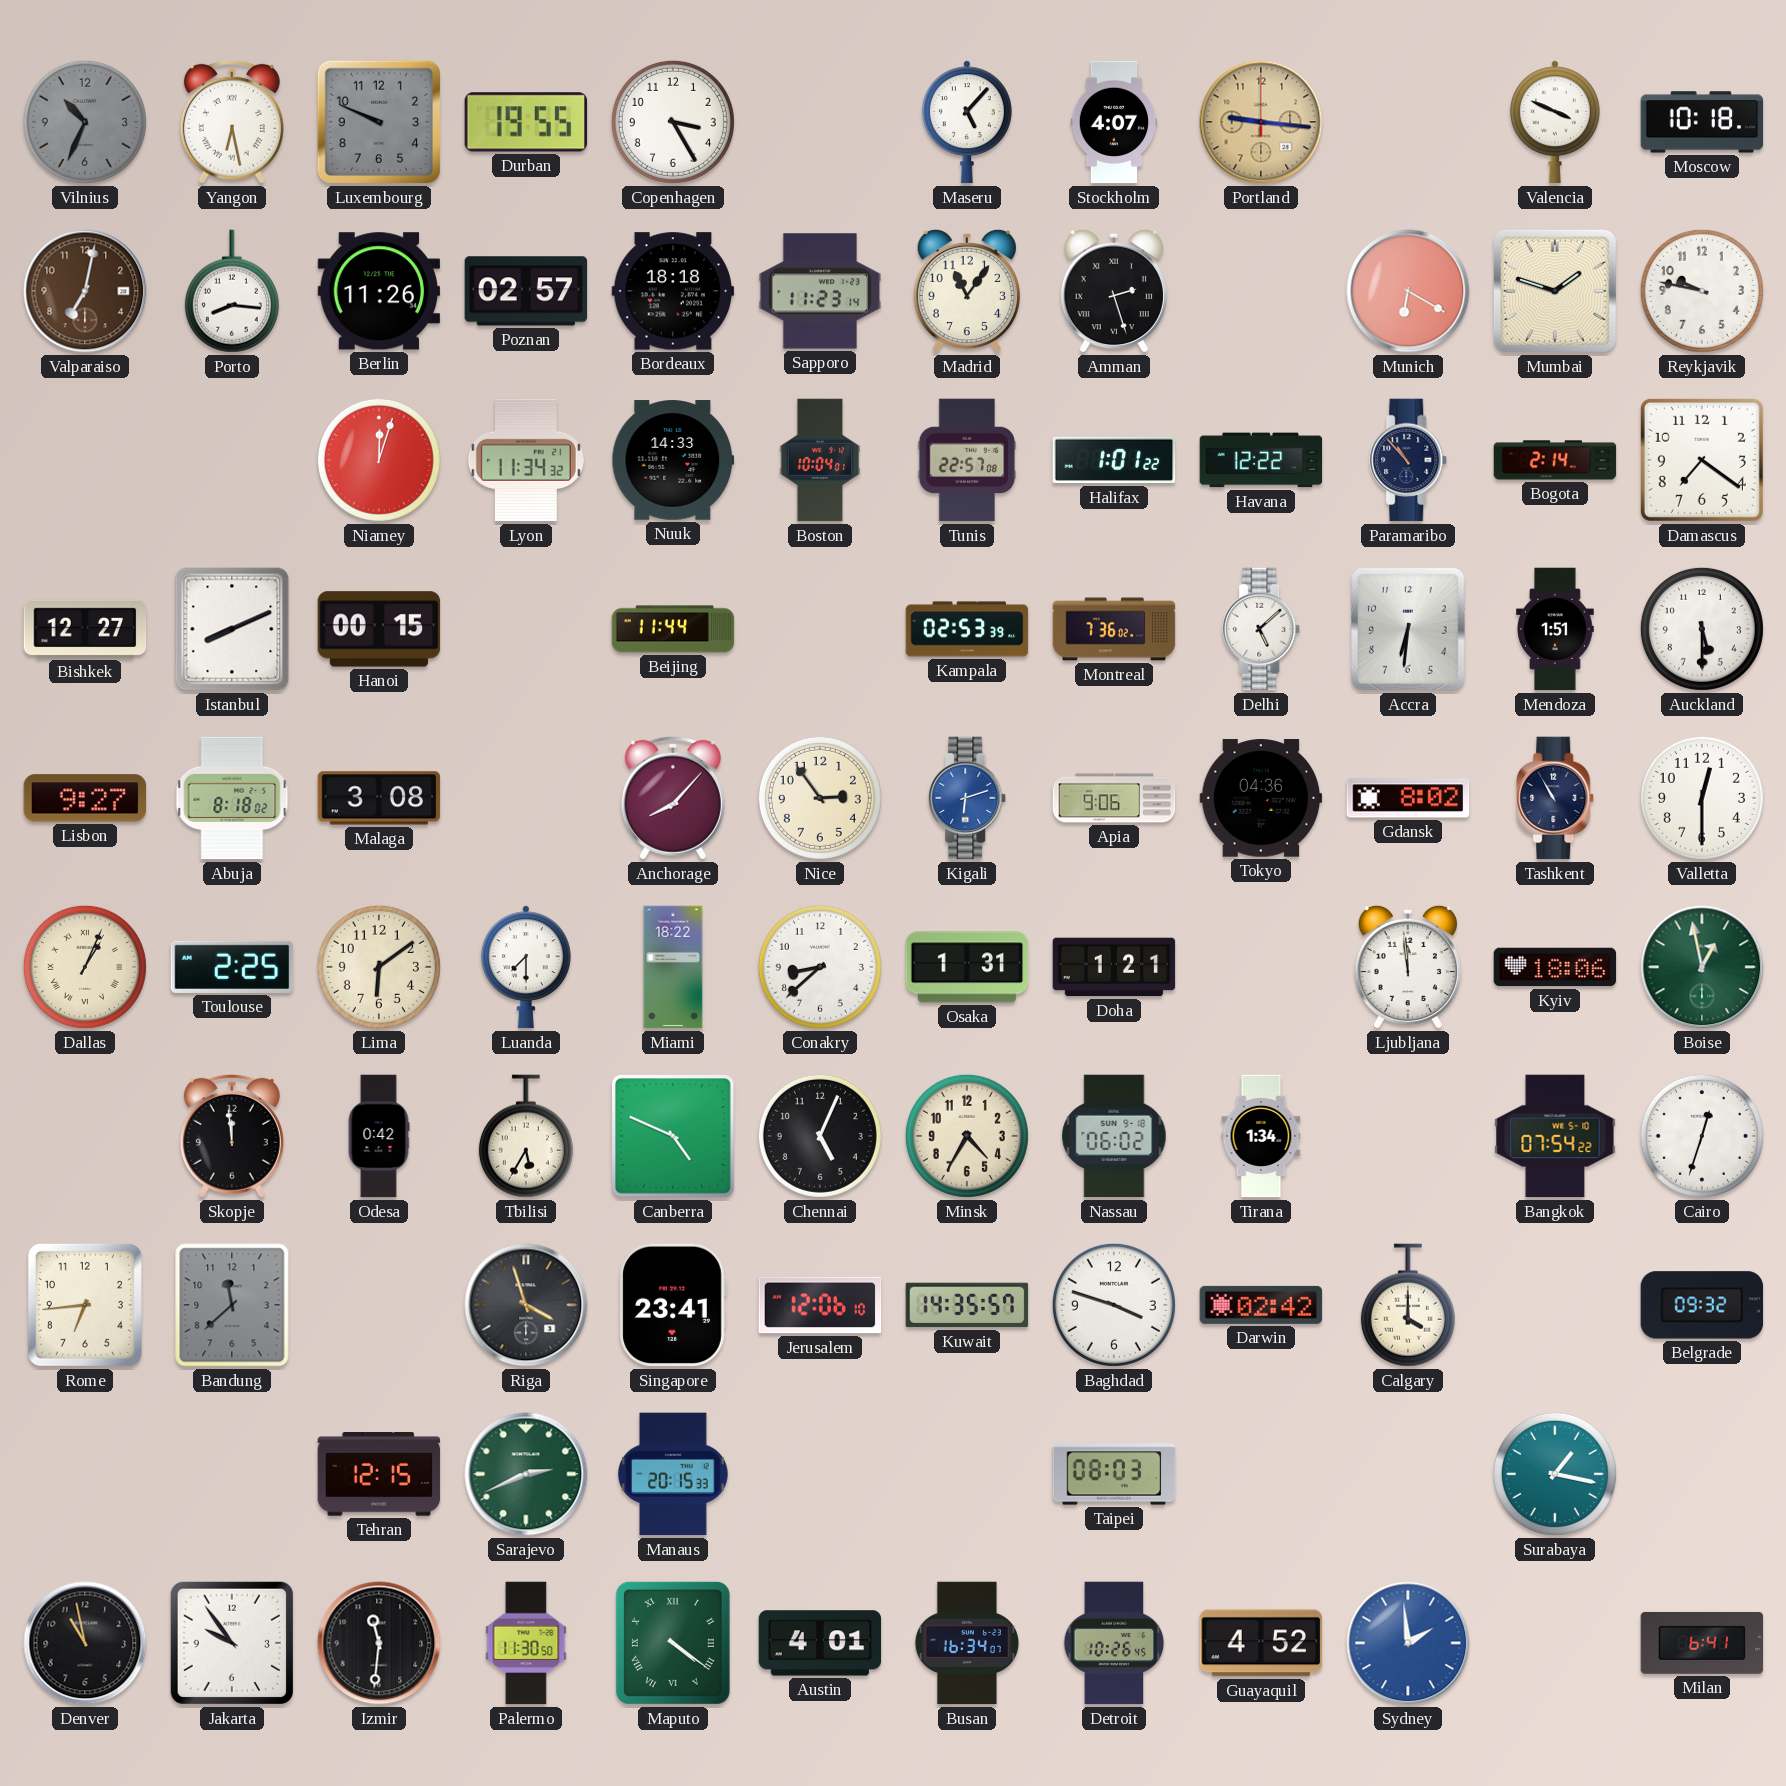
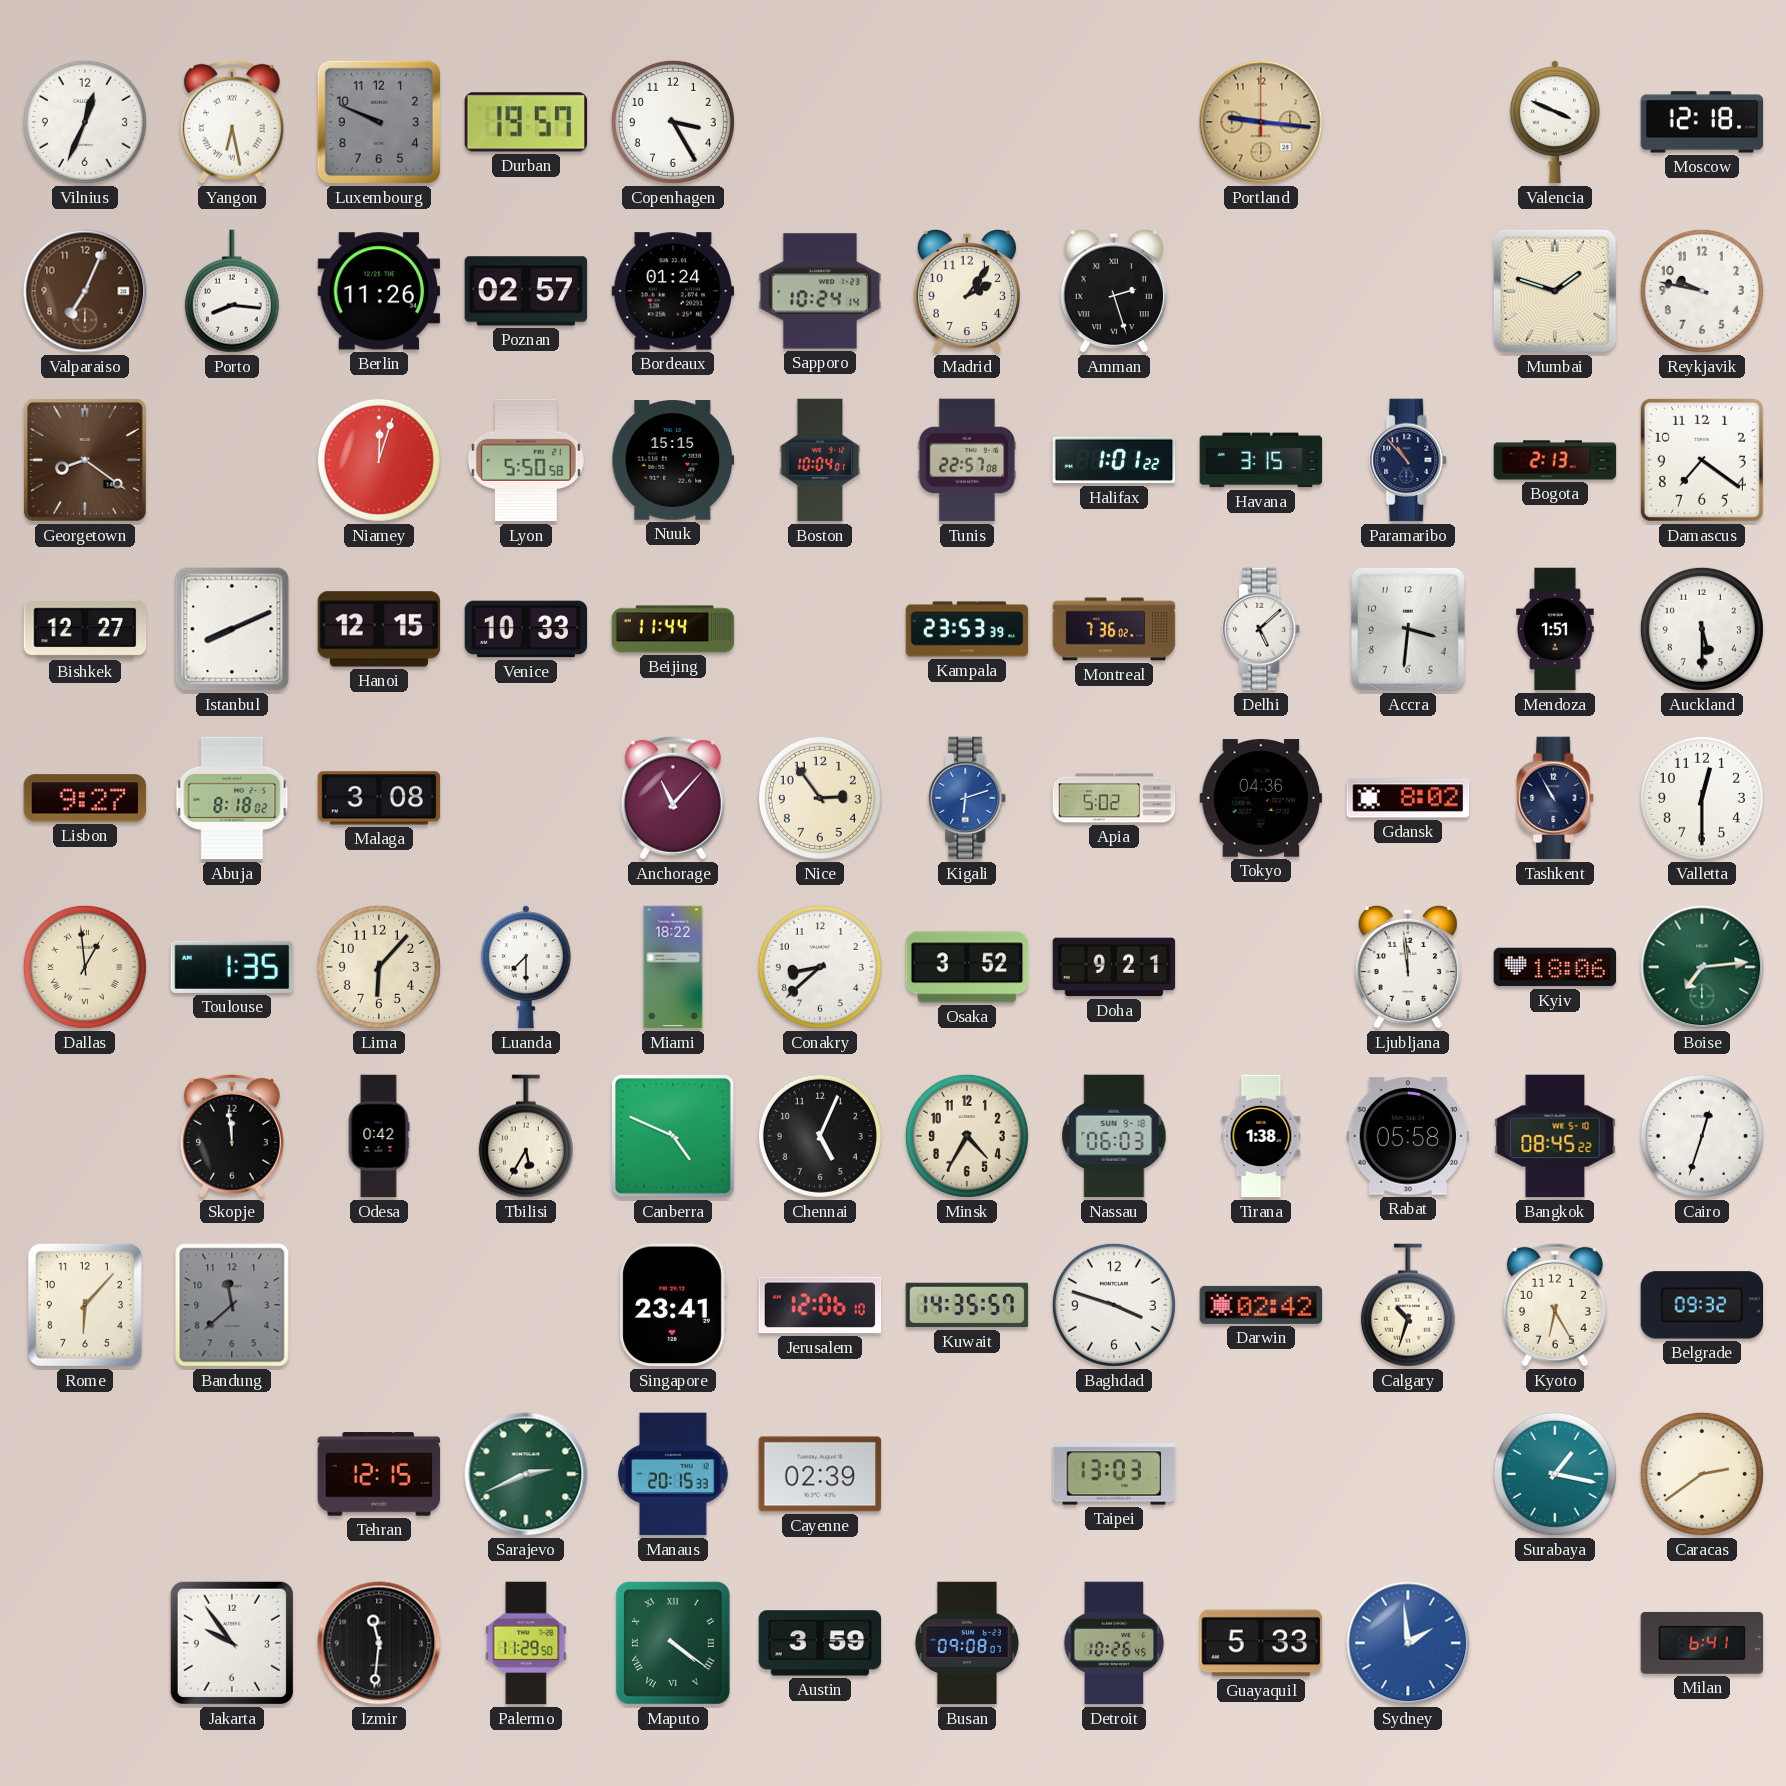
Vilnius: 10:34 -> 12:34 (85, 122)
Vilnius dial: grey -> white (85, 122)
Durban: 19:55 -> 19:57 (526, 122)
Maseru: 5:07 -> none (967, 122)
Stockholm: 4:07 -> none (1114, 122)
Moscow: 10:18 -> 12:18 (1702, 122)
Valparaiso: 7:02 -> 7:04 (85, 291)
Bordeaux: 18:18 -> 01:24 (673, 291)
Sapporo: 11:23 -> 10:24 (820, 291)
Madrid: 11:06 -> 2:06 (967, 291)
Munich: 6:20 -> none (1408, 291)
Georgetown: none -> 8:21 (86, 461)
Lyon: 11:34 -> 5:50 (526, 460)
Nuuk: 14:33 -> 15:15 (673, 460)
Havana: 12:22 -> 3:15 (1261, 460)
Bogota: 2:14 -> 2:13 (1555, 460)
Hanoi: 00:15 -> 12:15 (379, 629)
Venice: none -> 10:33 (526, 629)
Kampala: 02:53 -> 23:53 (967, 629)
Accra: 6:31 -> 3:31 (1409, 629)
Anchorage: 8:07 -> 11:07 (673, 798)
Apia: 9:06 -> 5:02 (1114, 798)
Dallas: 1:04 -> 12:59 (85, 967)
Toulouse: 2:25 -> 1:35 (232, 967)
Lima: 6:09 -> 6:07 (379, 967)
Osaka: 1:31 -> 3:52 (967, 967)
Doha: 1:21 -> 9:21 (1114, 967)
Boise: 12:58 -> 7:14 (1702, 967)
Nassau: 06:02 -> 06:03 (1114, 1136)
Tirana: 1:34 -> 1:38 (1261, 1136)
Rabat: none -> 05:58 (1408, 1136)
Bangkok: 07:54 -> 08:45 (1555, 1136)
Rome: 6:44 -> 6:07 (85, 1305)
Riga: 3:57 -> none (526, 1305)
Calgary: 4:00 -> 10:33 (1408, 1305)
Kyoto: none -> 6:25 (1555, 1305)
Cayenne: none -> 02:39 (820, 1474)
Taipei: 08:03 -> 13:03 (1114, 1474)
Caracas: none -> 2:39 (1702, 1474)
Denver: 10:58 -> none (85, 1643)
Palermo: 11:30 -> 11:29 (526, 1643)
Austin: 4:01 -> 3:59 (820, 1643)
Busan: 16:34 -> 09:08 (967, 1643)
Guayaquil: 4:52 -> 5:33 (1261, 1643)
